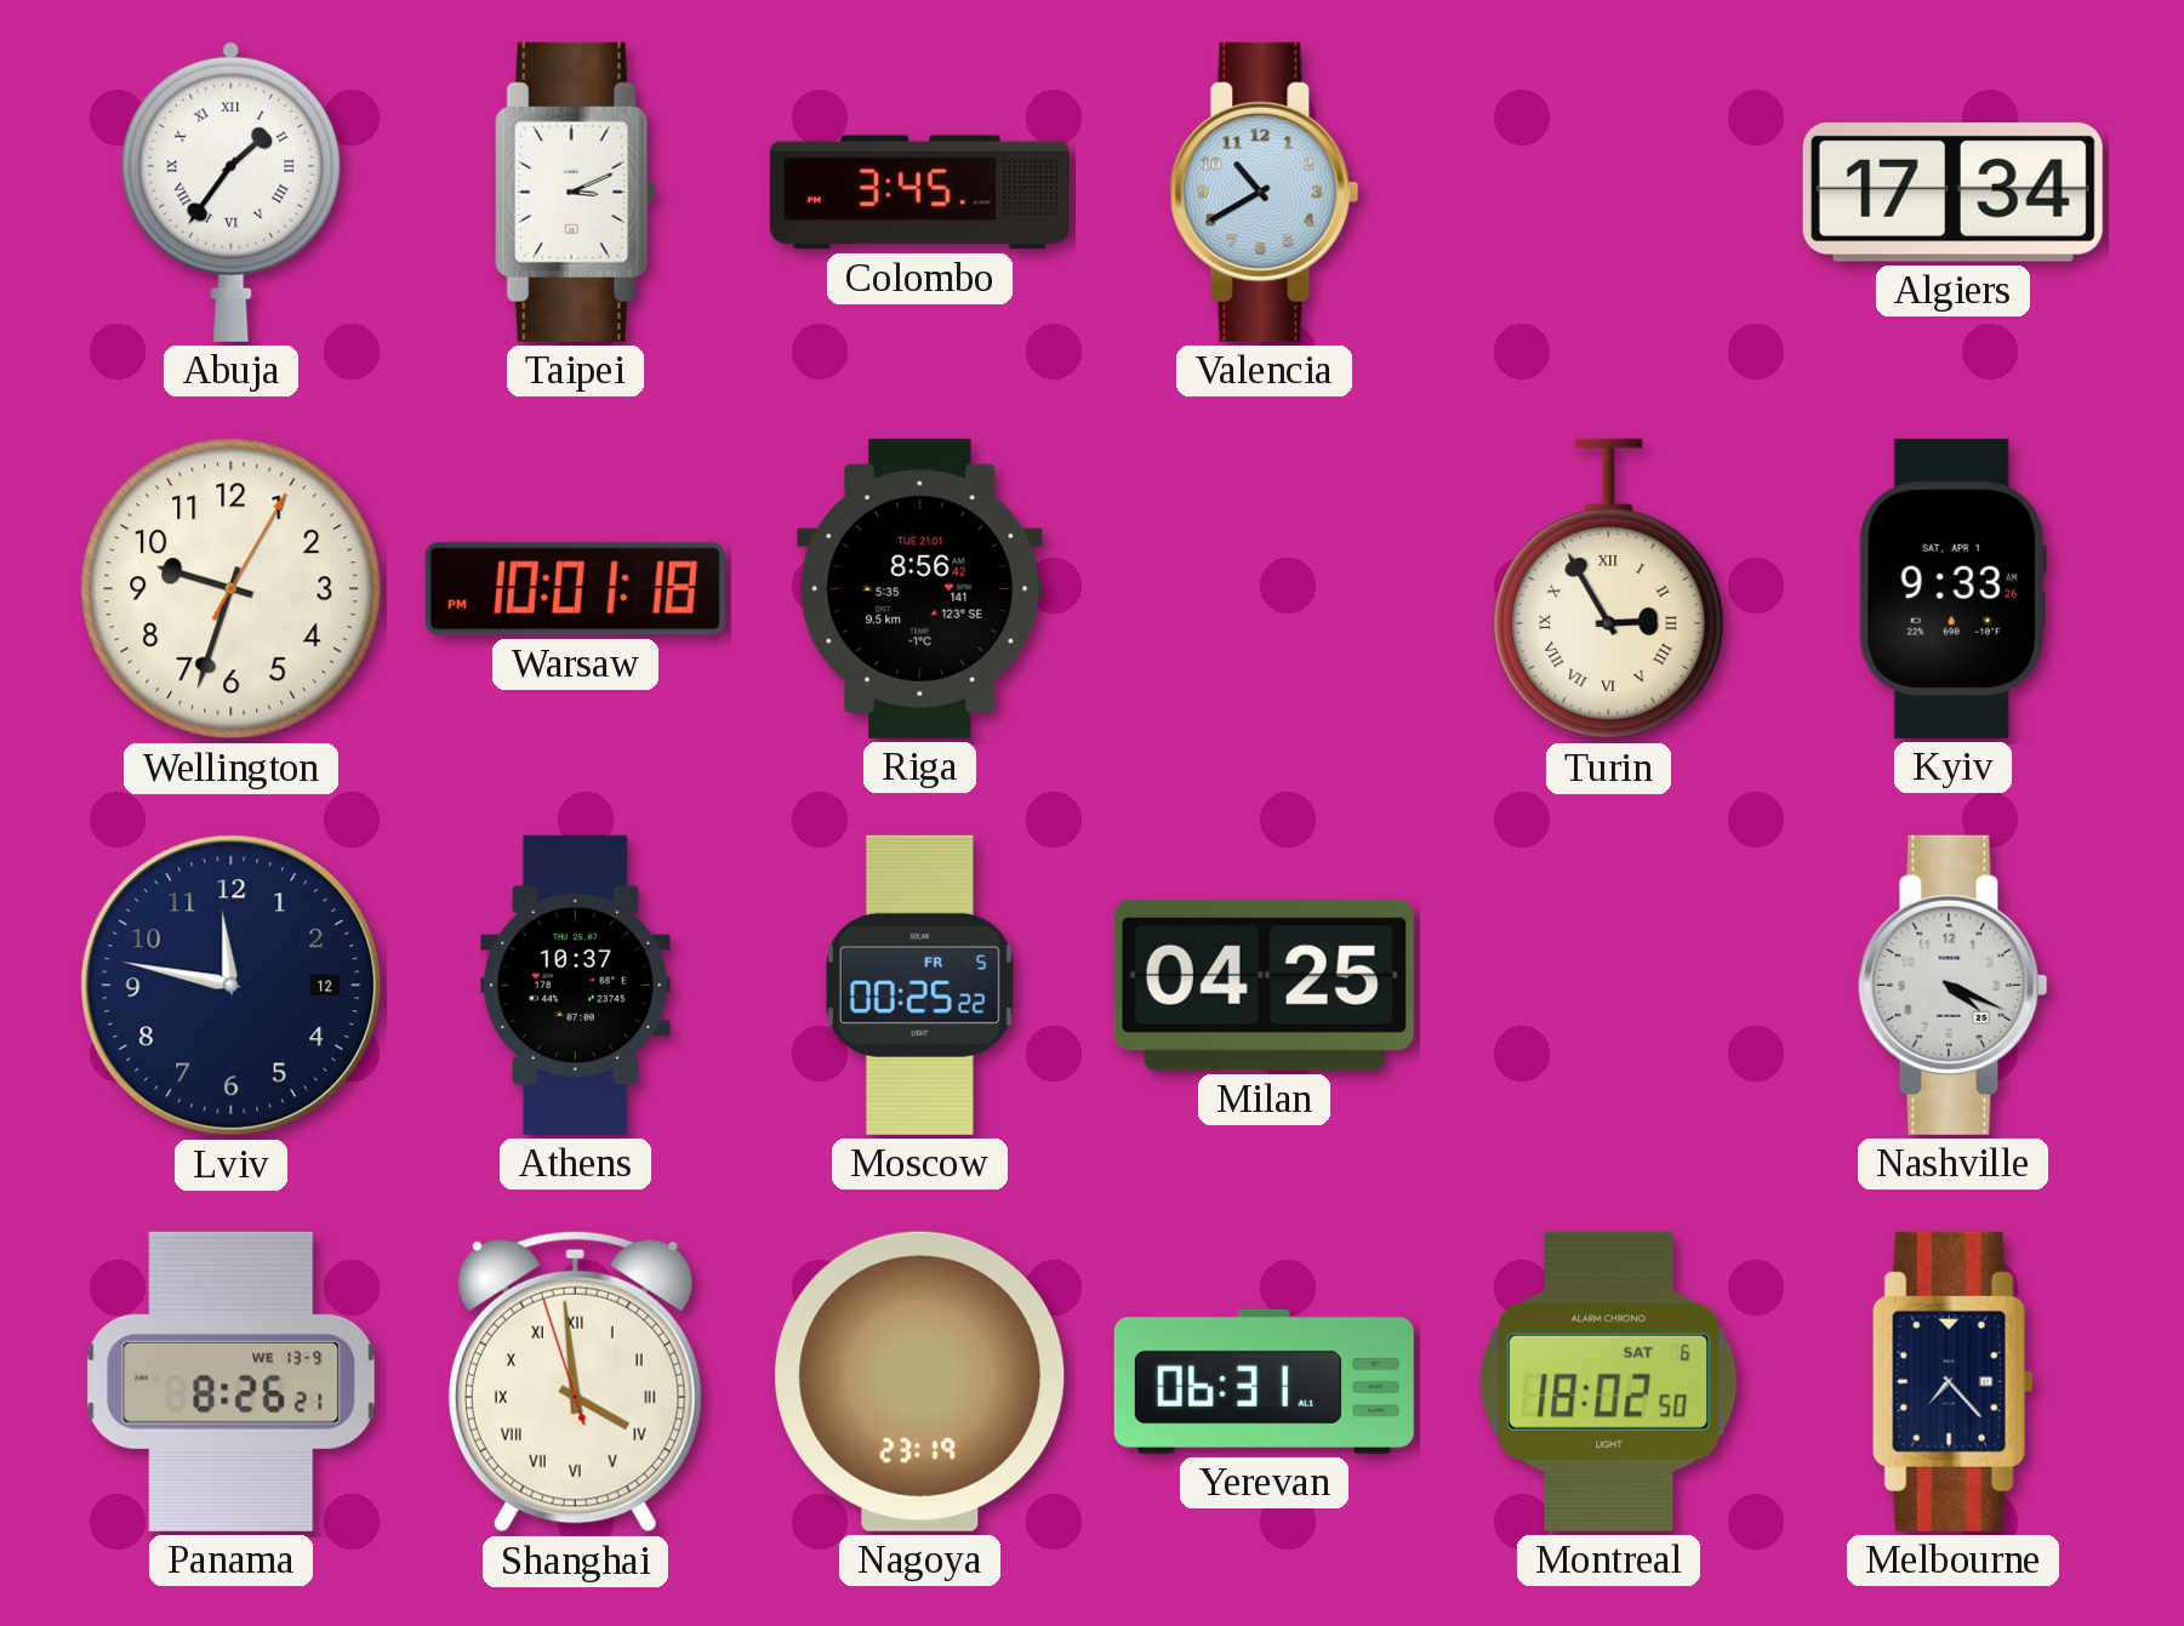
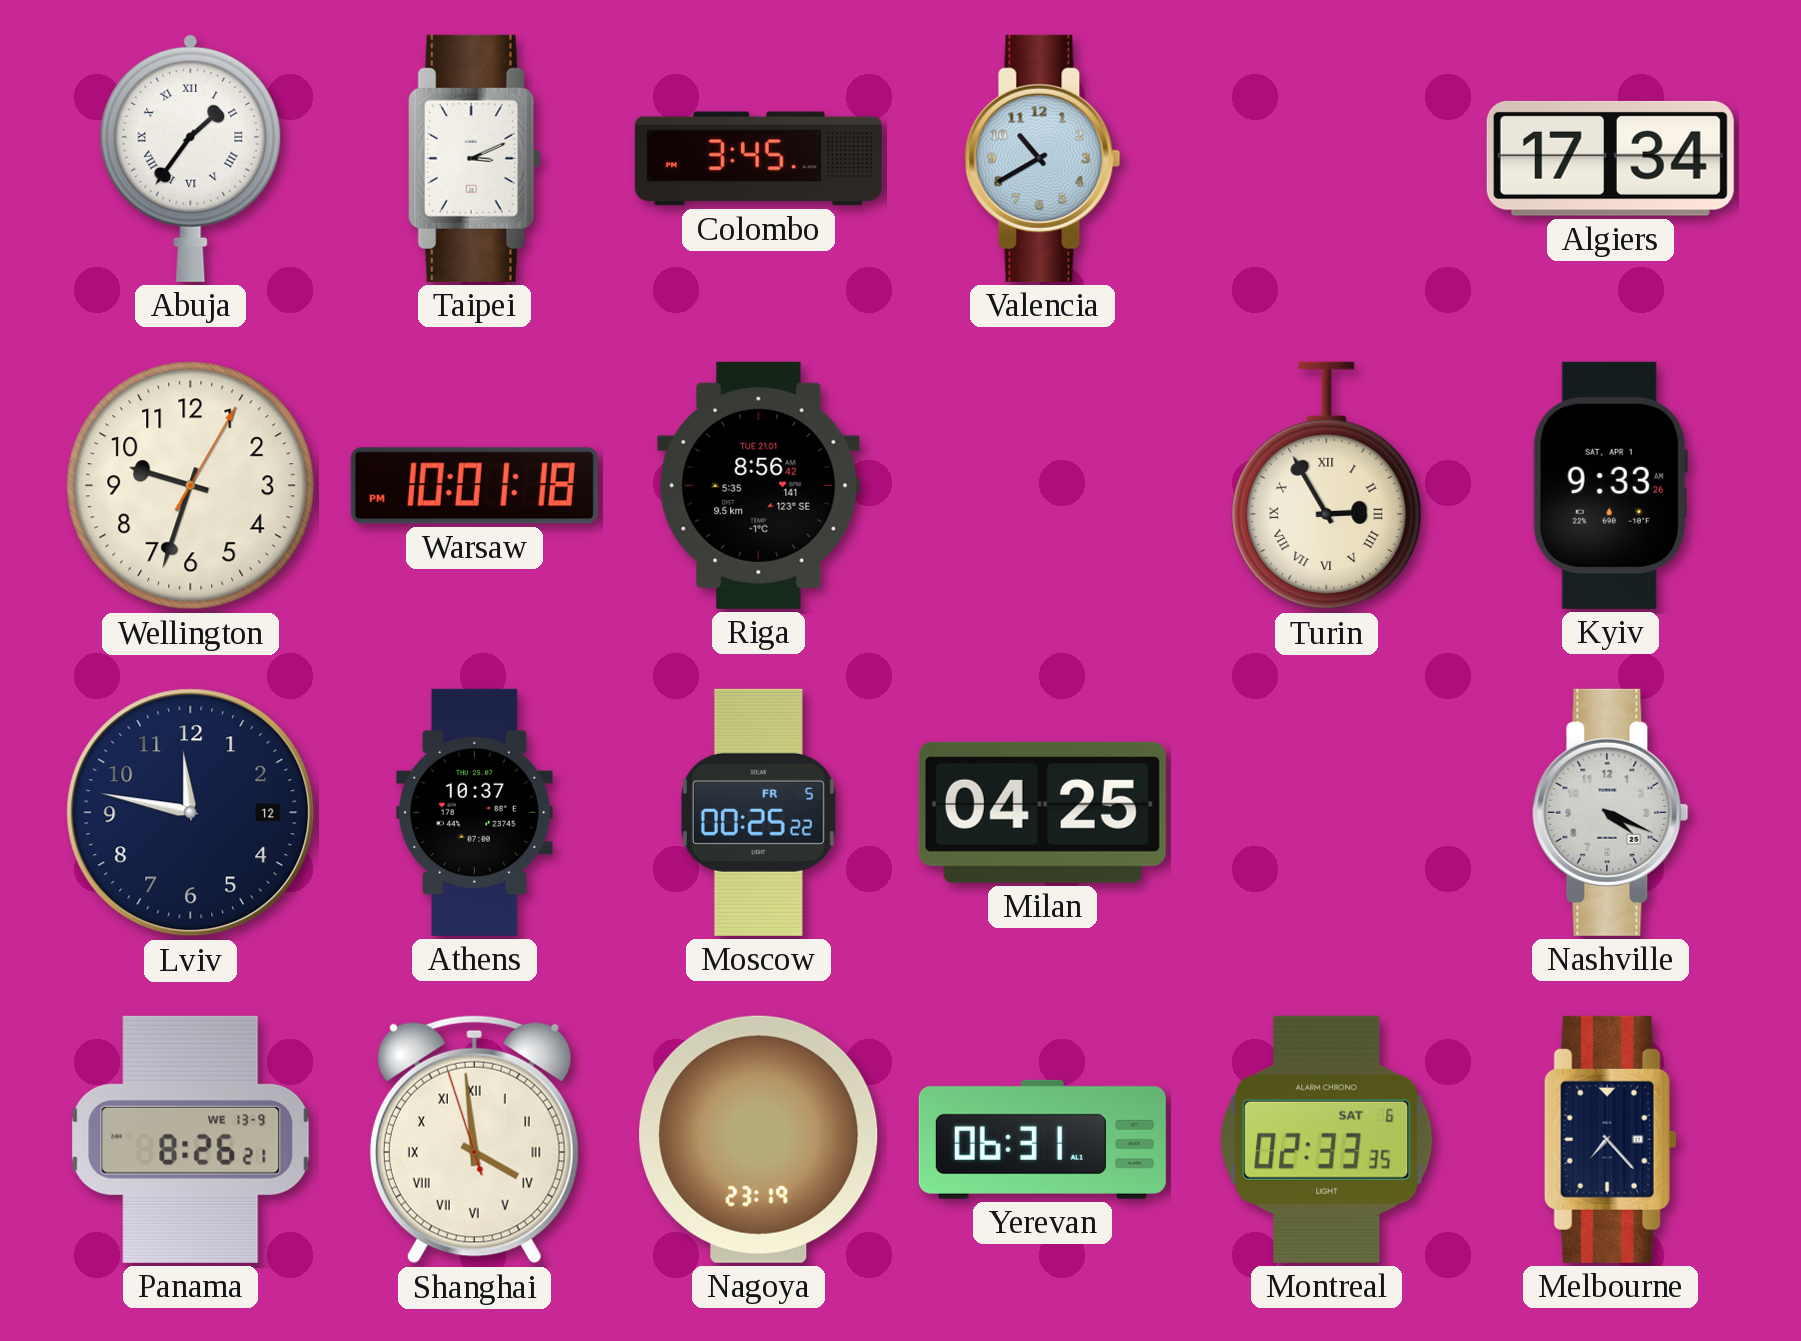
Montreal: 18:02 -> 02:33 (1327, 1139)
